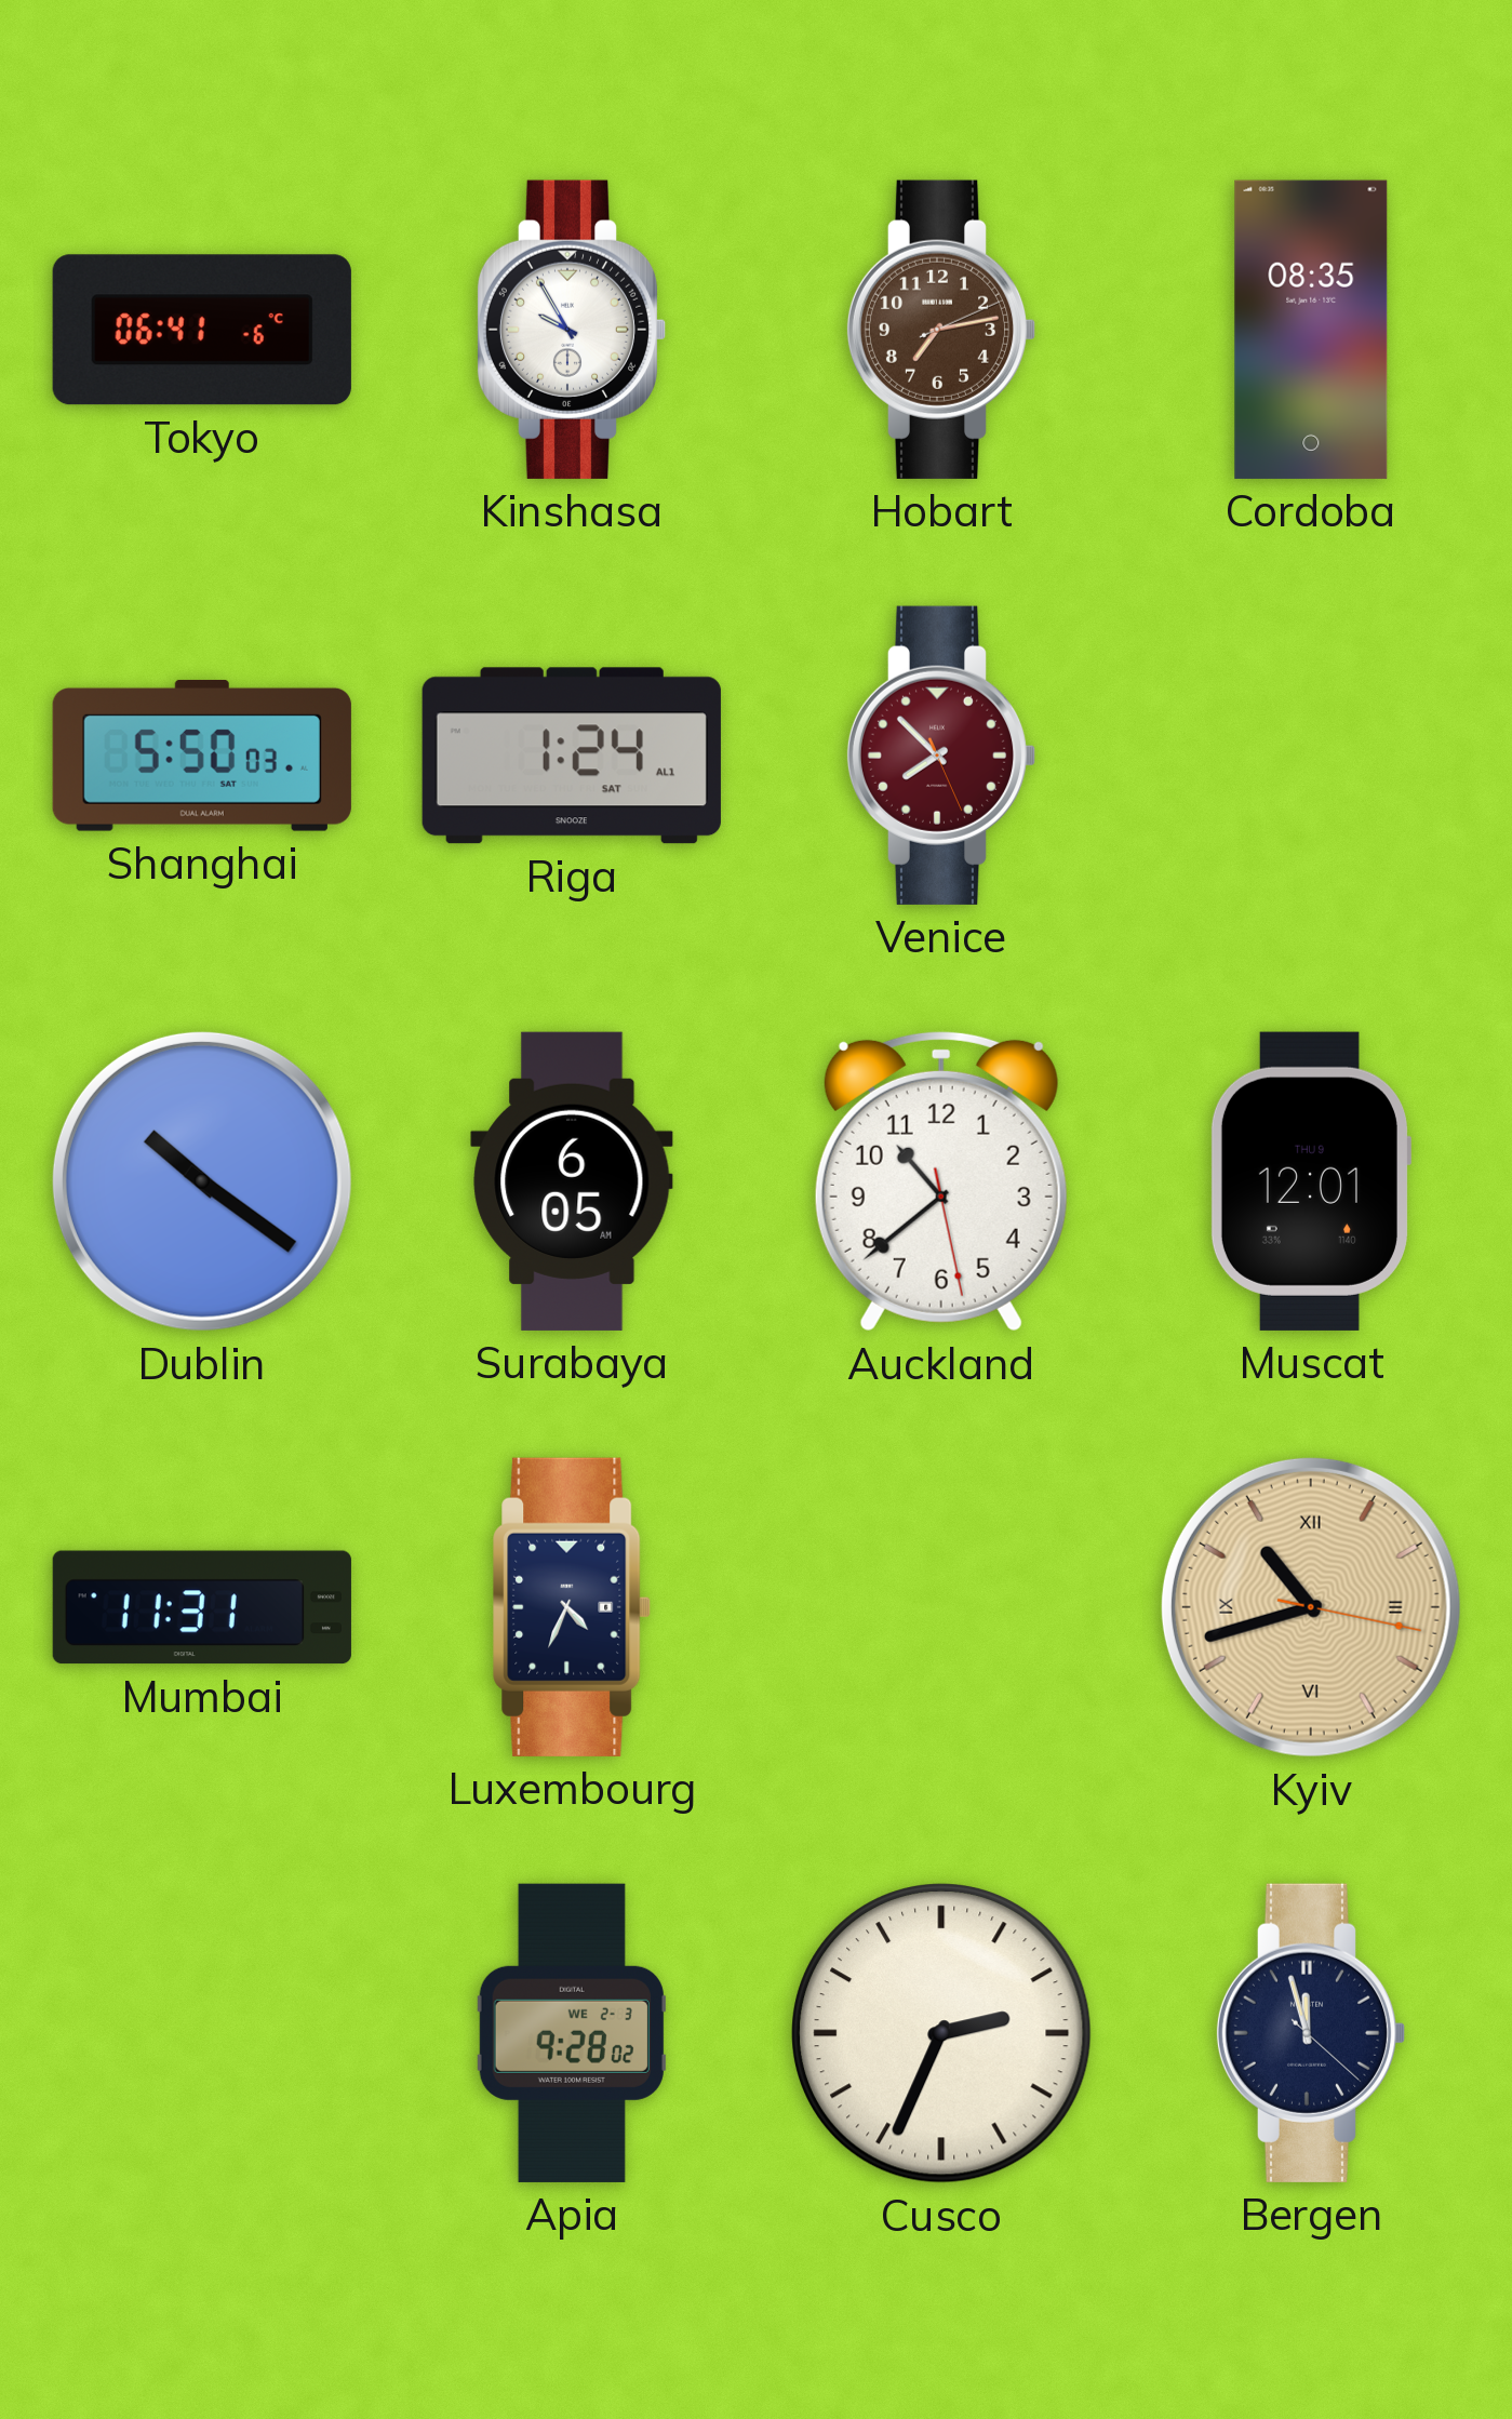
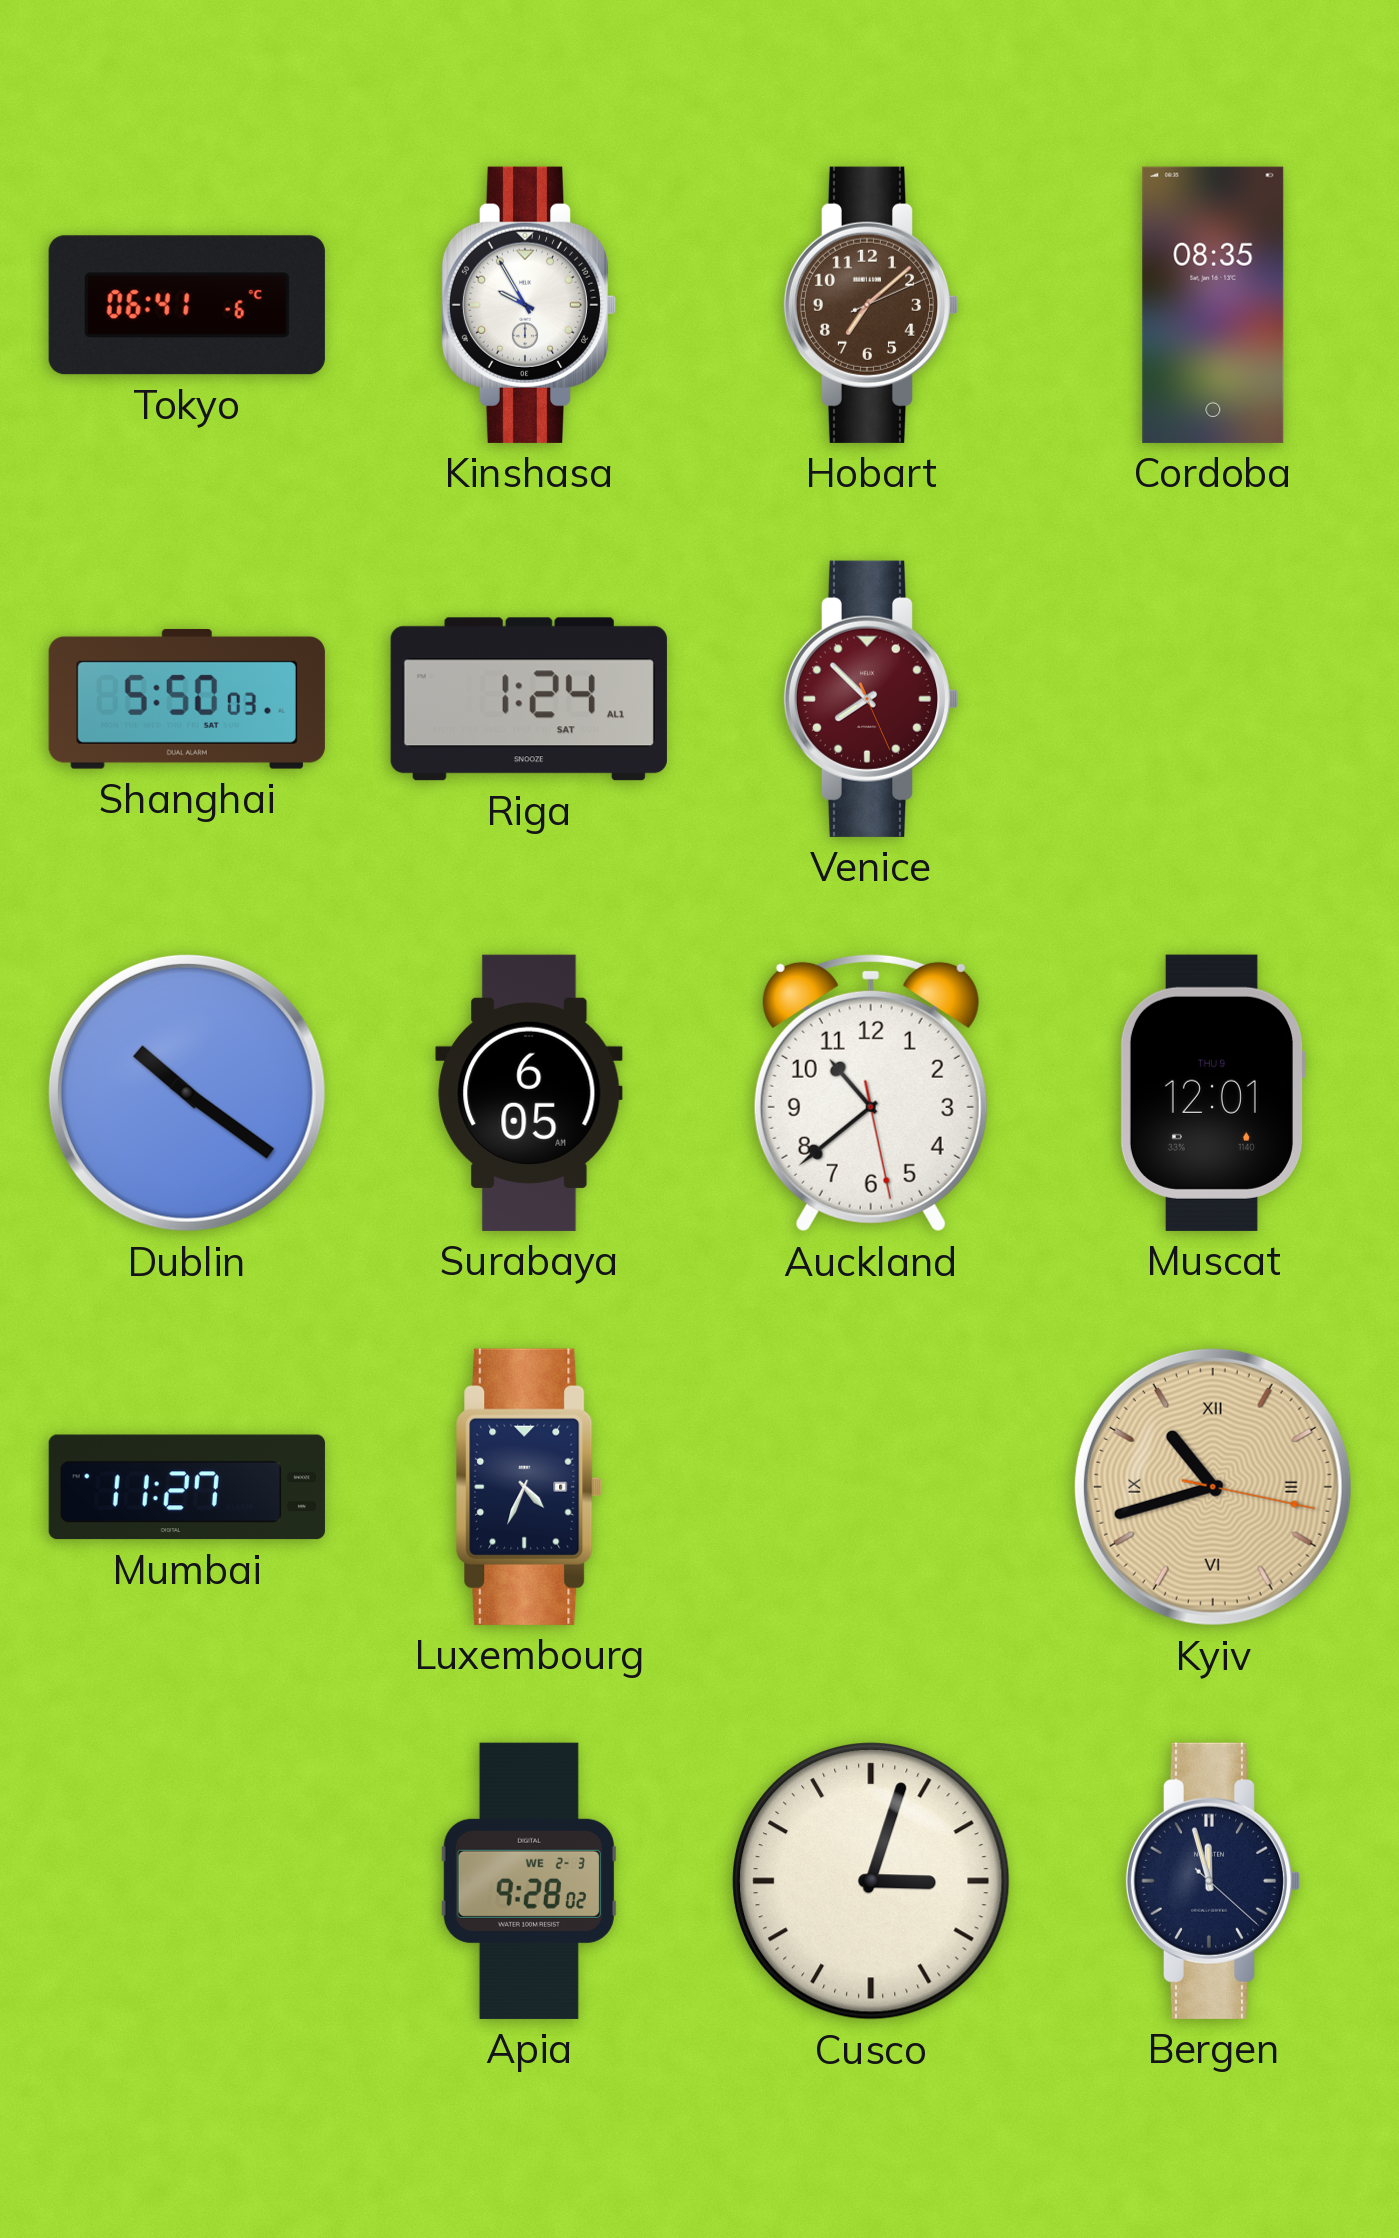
Hobart: 7:13 -> 7:08 (871, 305)
Mumbai: 11:31 -> 11:27 (187, 1487)
Cusco: 2:34 -> 3:03 (872, 1882)
